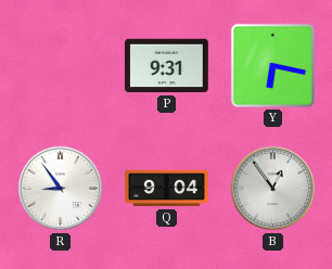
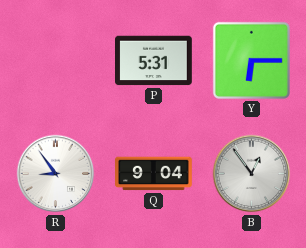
P: 9:31 -> 5:31 (154, 61)
Y: 6:17 -> 6:15 (251, 60)
